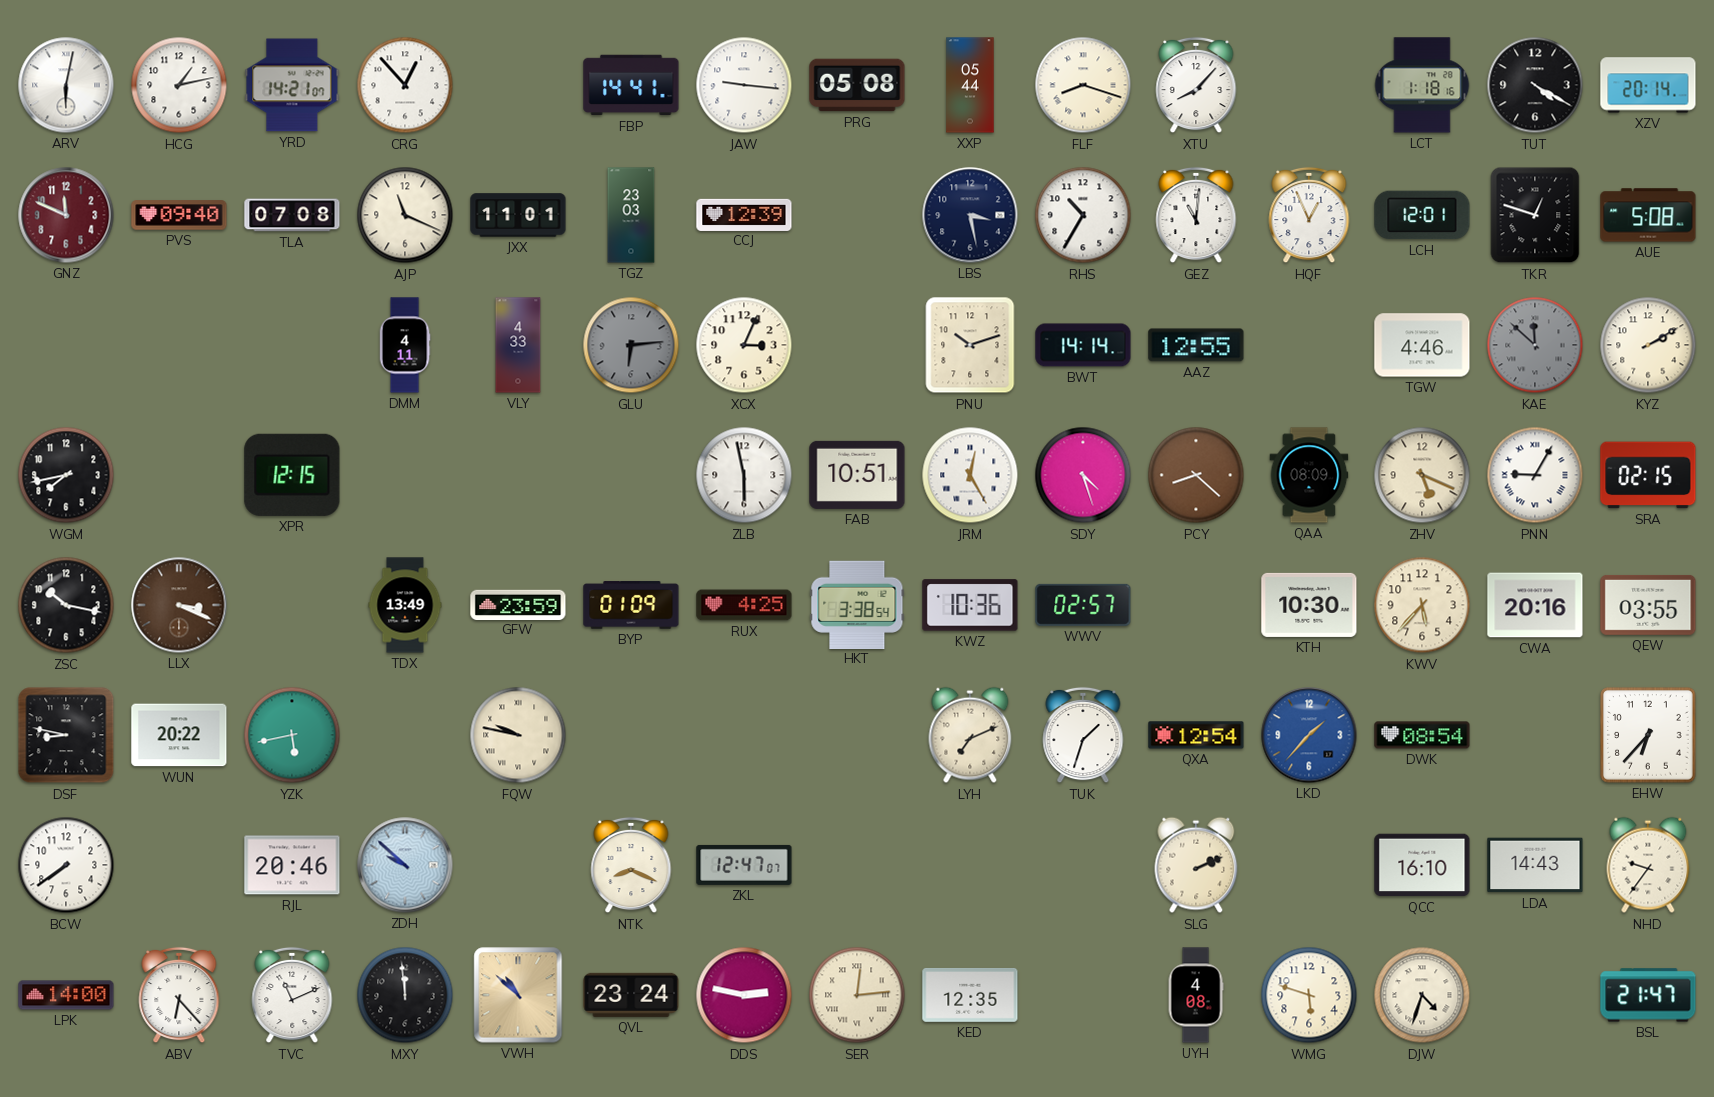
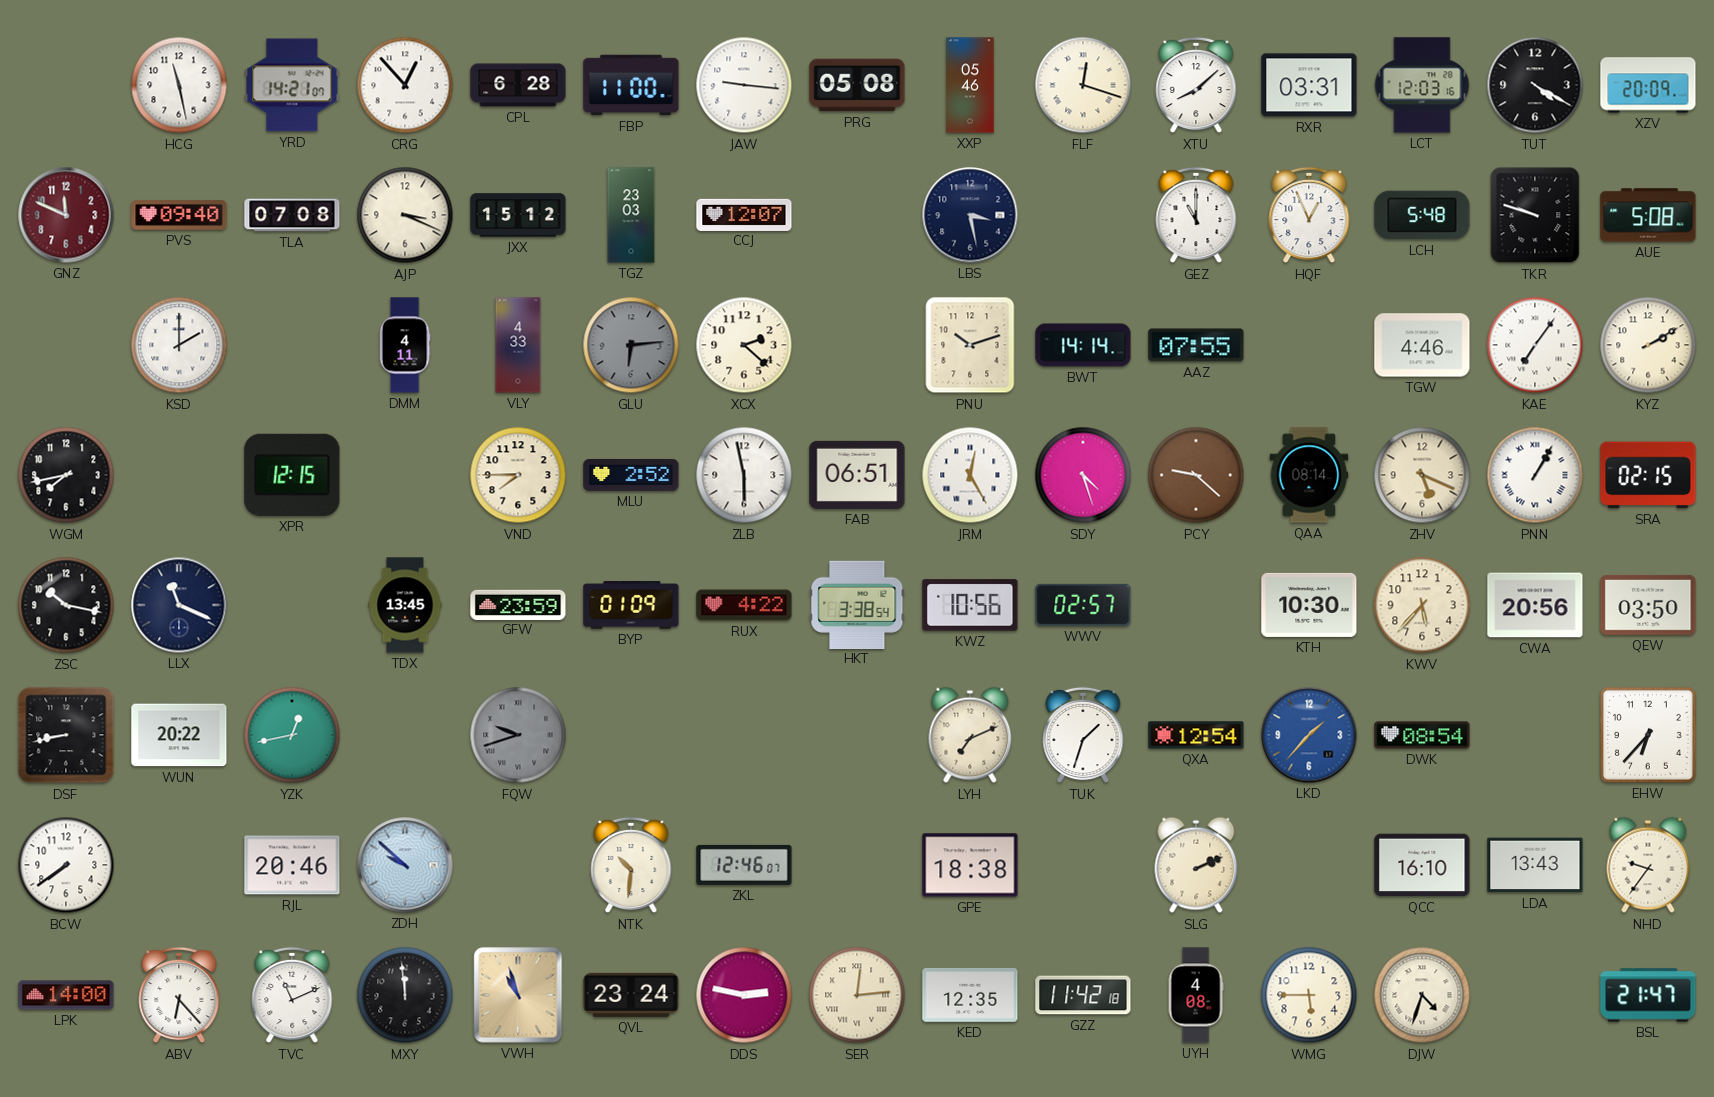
ARV: 6:02 -> none (66, 85)
HCG: 1:13 -> 11:28 (179, 85)
CPL: none -> 6:28 (518, 85)
FBP: 14:41 -> 11:00 (631, 85)
XXP: 05:44 -> 05:46 (970, 85)
FLF: 8:18 -> 12:18 (1083, 85)
XTU: 8:07 -> 8:08 (1196, 85)
RXR: none -> 03:31 (1309, 85)
LCT: 1:18 -> 12:03 (1422, 85)
XZV: 20:14 -> 20:09 (1648, 85)
AJP: 11:19 -> 3:19 (405, 215)
JXX: 11:01 -> 15:12 (518, 215)
CCJ: 12:39 -> 12:07 (744, 214)
RHS: 10:35 -> none (1083, 215)
GEZ: 11:01 -> 11:00 (1196, 215)
LCH: 12:01 -> 5:48 (1422, 215)
TKR: 12:48 -> 9:48 (1535, 215)
KSD: none -> 2:00 (179, 345)
XCX: 3:04 -> 2:22 (744, 345)
AAZ: 12:55 -> 07:55 (1196, 345)
KAE: 11:52 -> 7:06 (1535, 345)
KAE dial: grey -> white (1535, 345)
VND: none -> 7:45 (518, 475)
MLU: none -> 2:52 (631, 475)
FAB: 10:51 -> 06:51 (857, 475)
PCY: 8:22 -> 9:22 (1196, 475)
QAA: 08:09 -> 08:14 (1309, 475)
PNN: 9:05 -> 1:05 (1535, 475)
LLX: 3:19 -> 11:19 (179, 605)
LLX dial: brown -> navy (179, 605)
TDX: 13:49 -> 13:45 (405, 605)
RUX: 4:25 -> 4:22 (744, 605)
KWZ: 10:36 -> 10:56 (970, 605)
CWA: 20:16 -> 20:56 (1535, 605)
QEW: 03:55 -> 03:50 (1648, 605)
DSF: 8:47 -> 8:43 (66, 735)
YZK: 5:43 -> 12:43 (292, 735)
FQW: 9:47 -> 9:42 (518, 735)
FQW dial: cream -> grey (518, 735)
NTK: 8:19 -> 10:31 (631, 865)
ZKL: 12:47 -> 12:46 (744, 865)
GPE: none -> 18:38 (970, 865)
LDA: 14:43 -> 13:43 (1535, 865)
VWH: 10:52 -> 10:57 (518, 995)
GZZ: none -> 11:42 (1083, 995)
WMG: 5:48 -> 5:45 (1309, 995)
